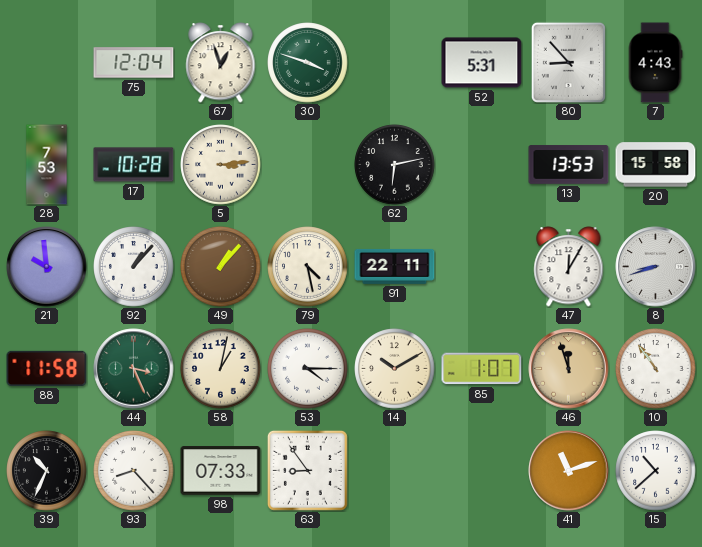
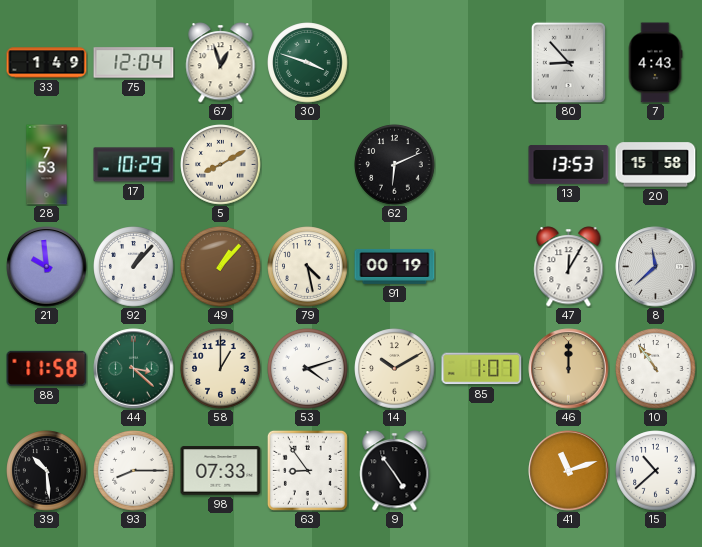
33: none -> 1:49 (47, 63)
52: 5:31 -> none (482, 63)
17: 10:28 -> 10:29 (134, 165)
5: 3:14 -> 8:10 (221, 165)
62: 6:13 -> 6:11 (395, 165)
91: 22:11 -> 00:19 (395, 266)
8: 8:42 -> 11:38 (656, 267)
44: 3:26 -> 3:22 (134, 369)
58: 1:02 -> 1:00 (221, 369)
53: 4:15 -> 4:12 (308, 369)
46: 11:57 -> 12:00 (569, 369)
39: 10:34 -> 10:29 (47, 471)
93: 8:23 -> 8:15 (134, 471)
9: none -> 4:54 (395, 471)
